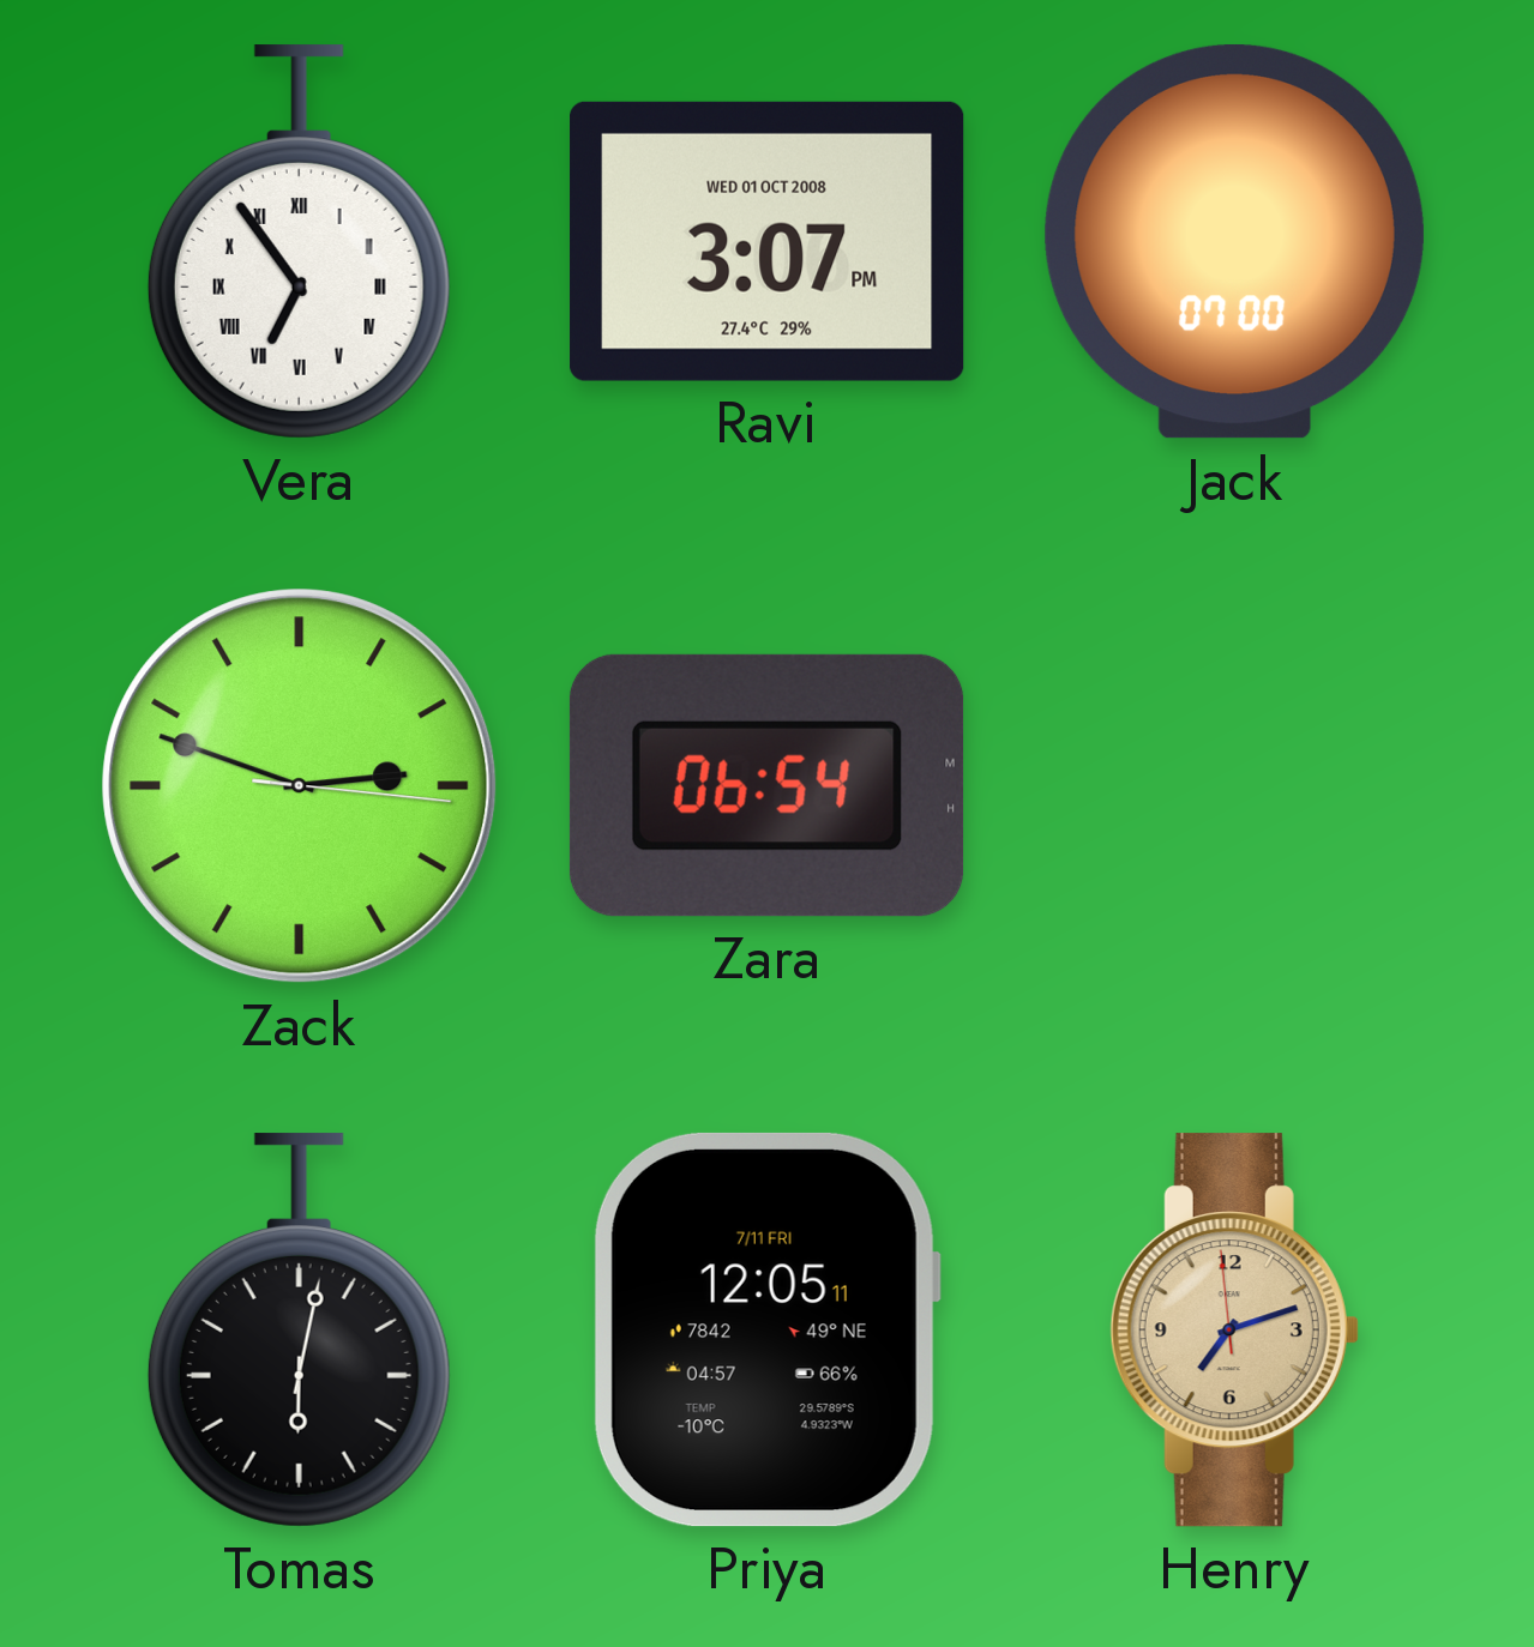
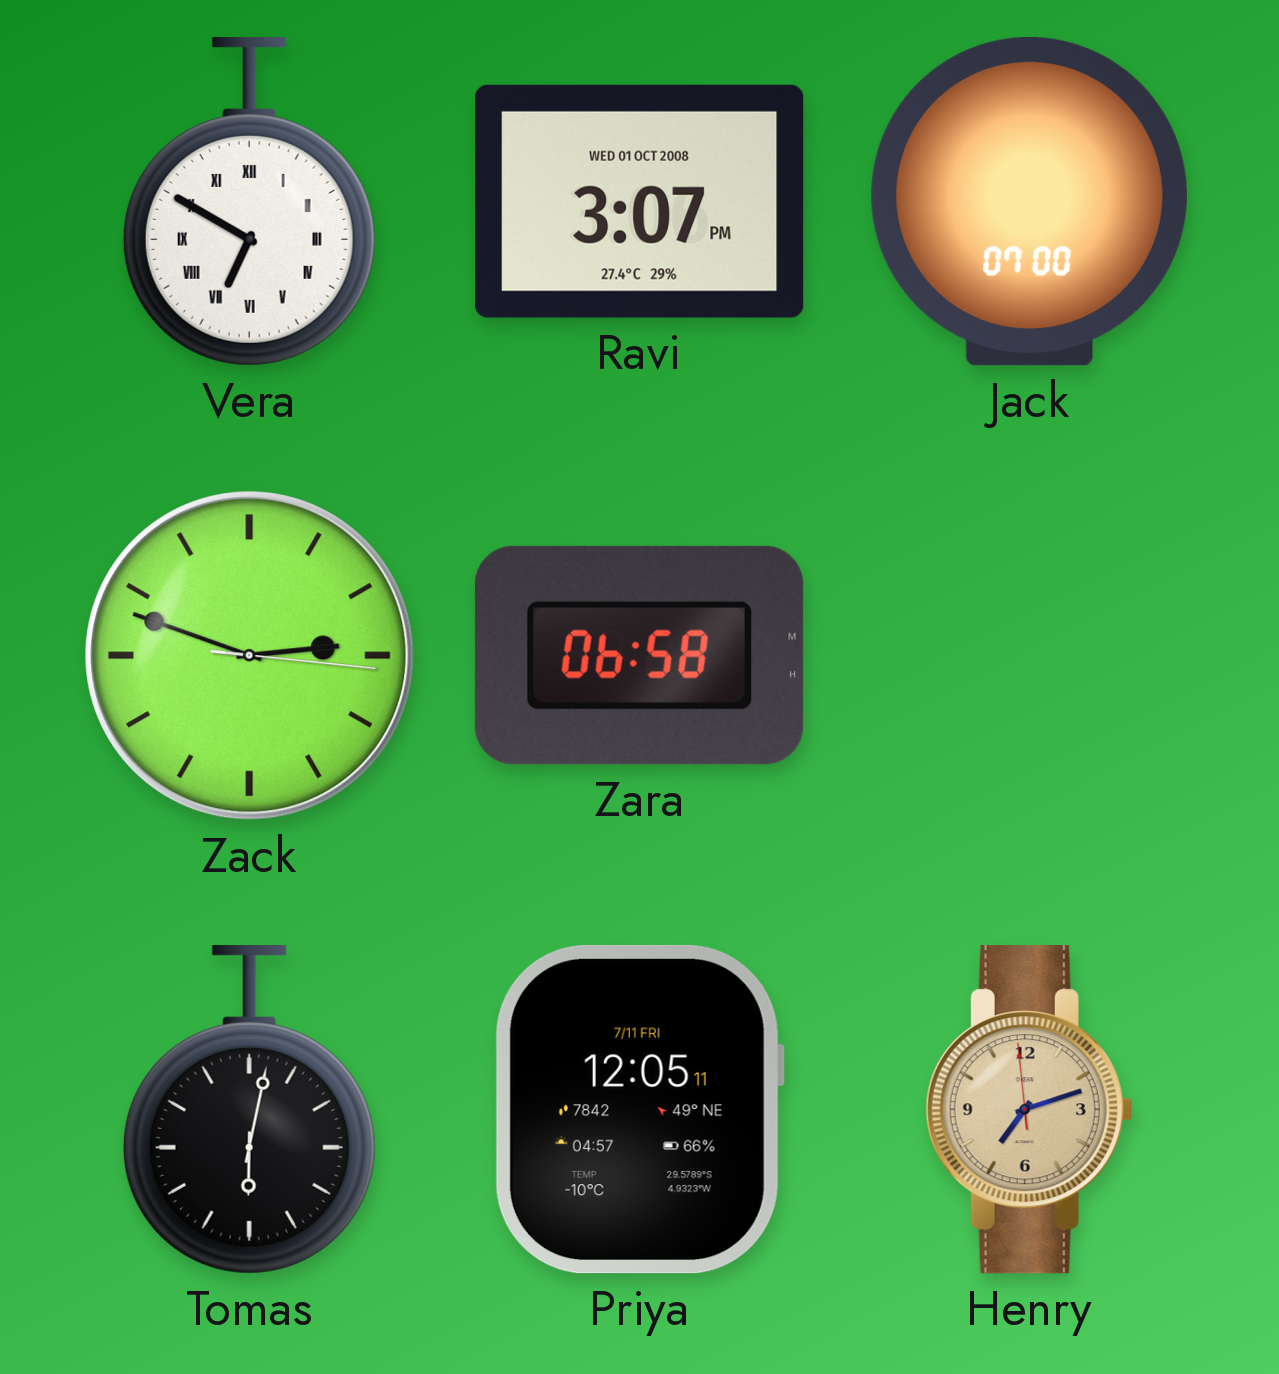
Vera: 6:54 -> 6:50 (249, 202)
Zara: 06:54 -> 06:58 (639, 655)
